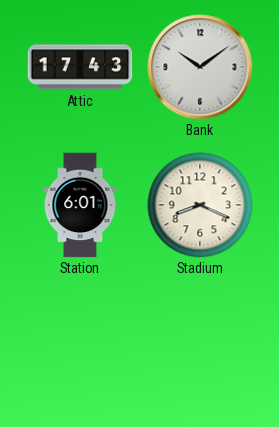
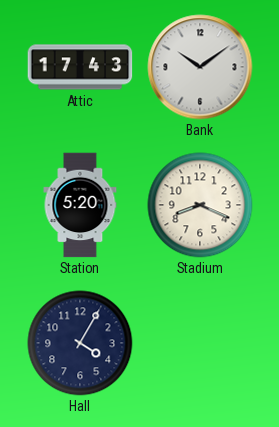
Station: 6:01 -> 5:20 (80, 205)
Hall: none -> 4:05 (80, 343)
